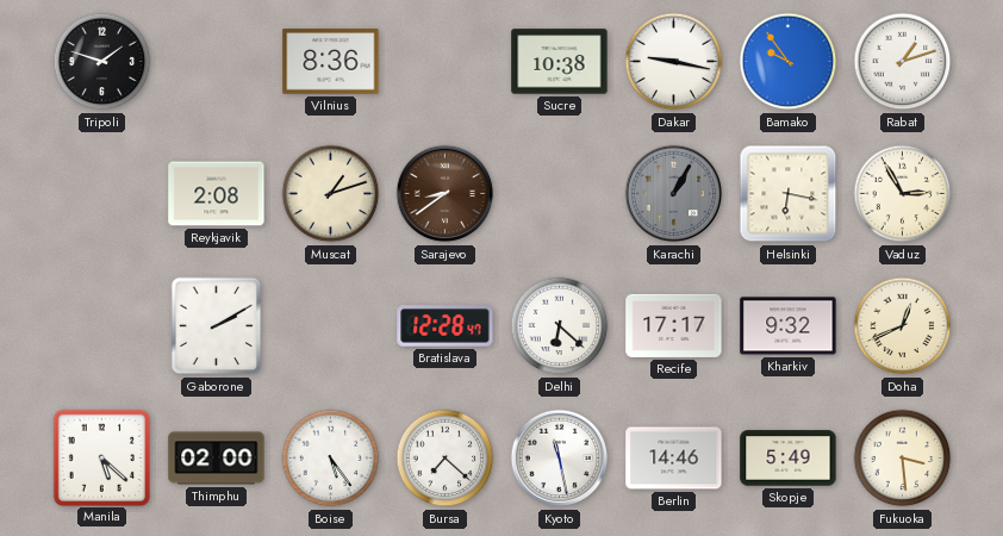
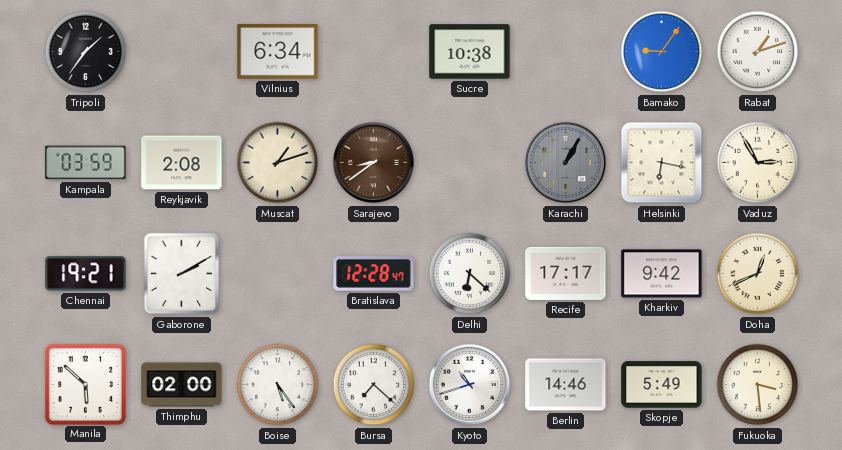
Tripoli: 1:48 -> 1:36 (86, 52)
Vilnius: 8:36 -> 6:34 (278, 52)
Dakar: 9:17 -> none (674, 62)
Bamako: 9:54 -> 9:06 (662, 52)
Kampala: none -> 03:59 (86, 163)
Chennai: none -> 19:21 (86, 274)
Kharkiv: 9:32 -> 9:42 (662, 274)
Manila: 5:22 -> 5:52 (85, 384)
Kyoto: 11:28 -> 10:42 (470, 385)
